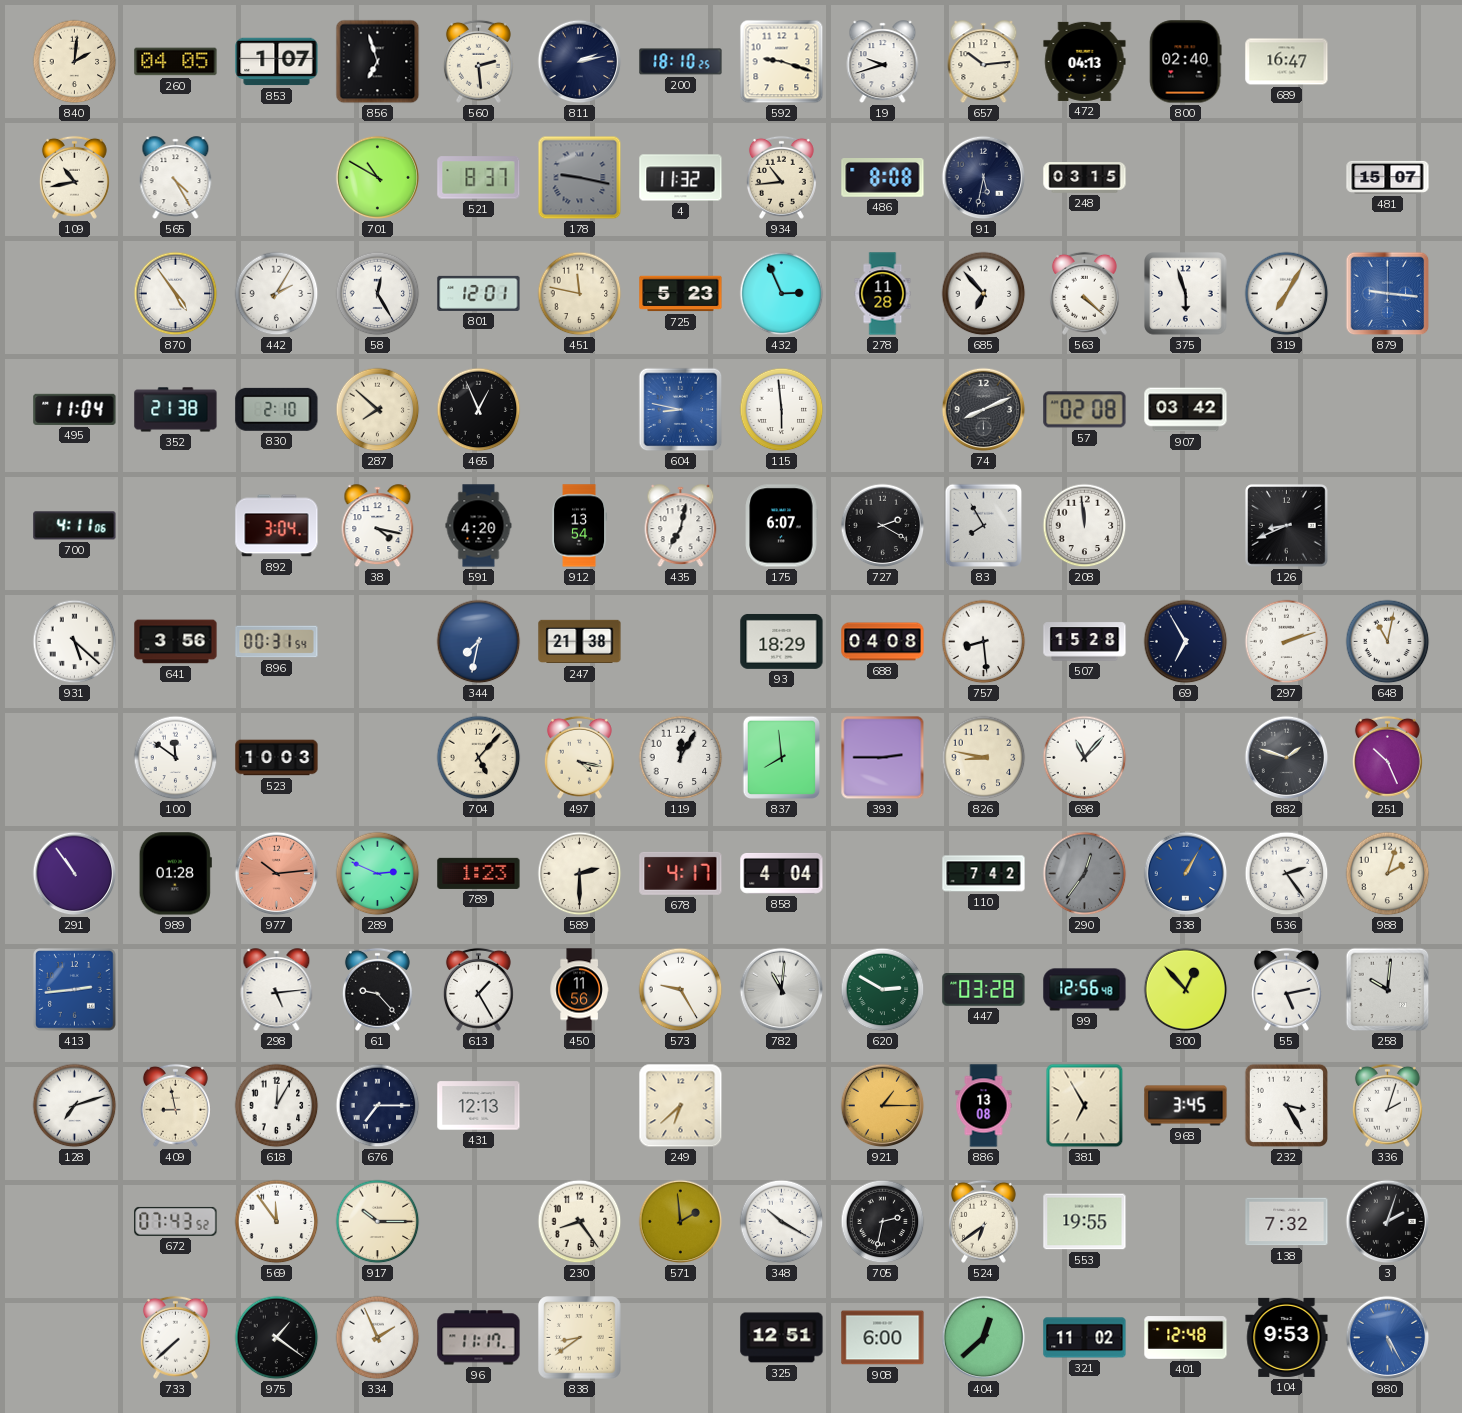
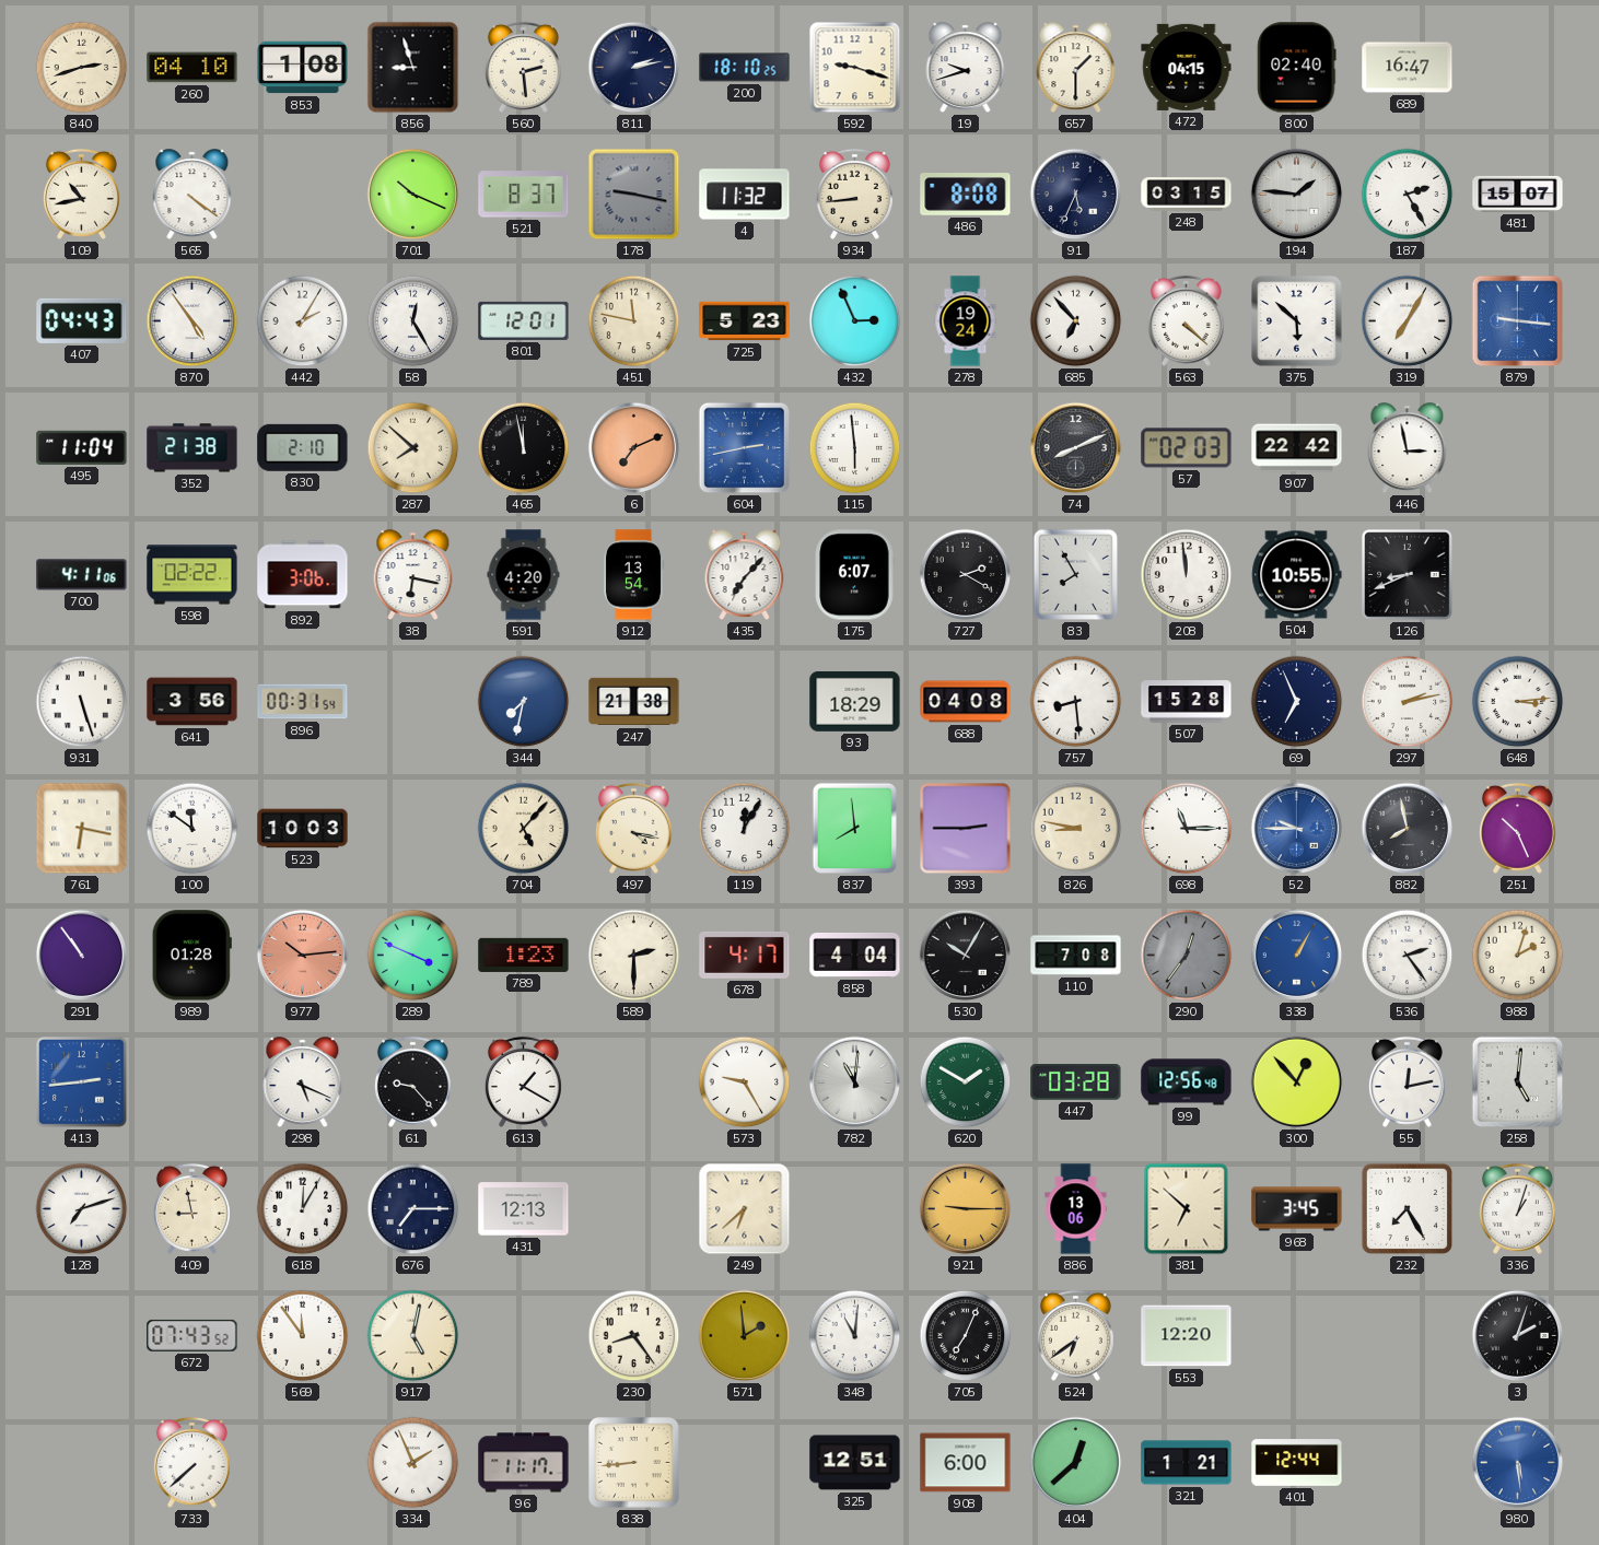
840: 2:01 -> 2:42 (82, 68)
260: 04:05 -> 04:10 (192, 68)
853: 1:07 -> 1:08 (303, 68)
856: 6:57 -> 8:57 (413, 68)
657: 10:14 -> 1:30 (1076, 68)
472: 04:13 -> 04:15 (1187, 67)
565: 4:25 -> 4:21 (192, 195)
701: 10:50 -> 10:19 (413, 195)
934: 10:44 -> 8:44 (854, 194)
91: 5:32 -> 5:34 (1076, 195)
194: none -> 1:46 (1297, 195)
187: none -> 2:25 (1408, 195)
407: none -> 04:43 (82, 320)
278: 11:28 -> 19:24 (966, 321)
375: 5:57 -> 5:52 (1297, 321)
465: 12:56 -> 11:58 (524, 448)
6: none -> 7:11 (634, 448)
604: 8:47 -> 2:43 (745, 448)
57: 02:08 -> 02:03 (1187, 448)
907: 03:42 -> 22:42 (1297, 448)
446: none -> 2:58 (1408, 448)
598: none -> 02:22 (192, 575)
892: 3:04 -> 3:06 (303, 575)
38: 4:17 -> 6:17 (413, 575)
435: 7:02 -> 7:07 (745, 575)
504: none -> 10:55 (1297, 575)
931: 5:22 -> 5:27 (82, 702)
69: 6:55 -> 6:56 (1297, 702)
297: 2:12 -> 2:13 (1408, 702)
648: 11:02 -> 3:14 (1518, 702)
761: none -> 6:17 (82, 829)
698: 11:07 -> 11:15 (1187, 829)
52: none -> 9:45 (1297, 829)
882: 1:48 -> 7:58 (1408, 829)
289: 2:49 -> 3:49 (413, 956)
530: none -> 10:05 (966, 956)
110: 7:42 -> 7:08 (1076, 956)
298: 5:14 -> 5:19 (303, 1082)
613: 1:25 -> 1:20 (523, 1081)
450: 11:56 -> none (579, 990)
620: 2:50 -> 1:50 (966, 1082)
55: 5:13 -> 12:13 (1407, 1081)
258: 10:01 -> 5:01 (1518, 1082)
921: 1:15 -> 9:15 (966, 1209)
886: 13:08 -> 13:06 (1076, 1209)
381: 6:55 -> 6:52 (1187, 1209)
232: 3:25 -> 7:25 (1407, 1208)
336: 2:03 -> 1:03 (1517, 1208)
917: 10:15 -> 5:02 (413, 1336)
348: 10:20 -> 11:01 (855, 1336)
705: 2:32 -> 7:04 (966, 1336)
553: 19:55 -> 12:20 (1187, 1336)
138: 7:32 -> none (1287, 1222)
975: 1:21 -> none (277, 1338)
838: 8:39 -> 8:44 (634, 1463)
321: 11:02 -> 1:21 (1187, 1463)
401: 12:48 -> 12:44 (1297, 1463)
104: 9:53 -> none (1287, 1337)
980: 5:25 -> 5:29 (1518, 1463)
